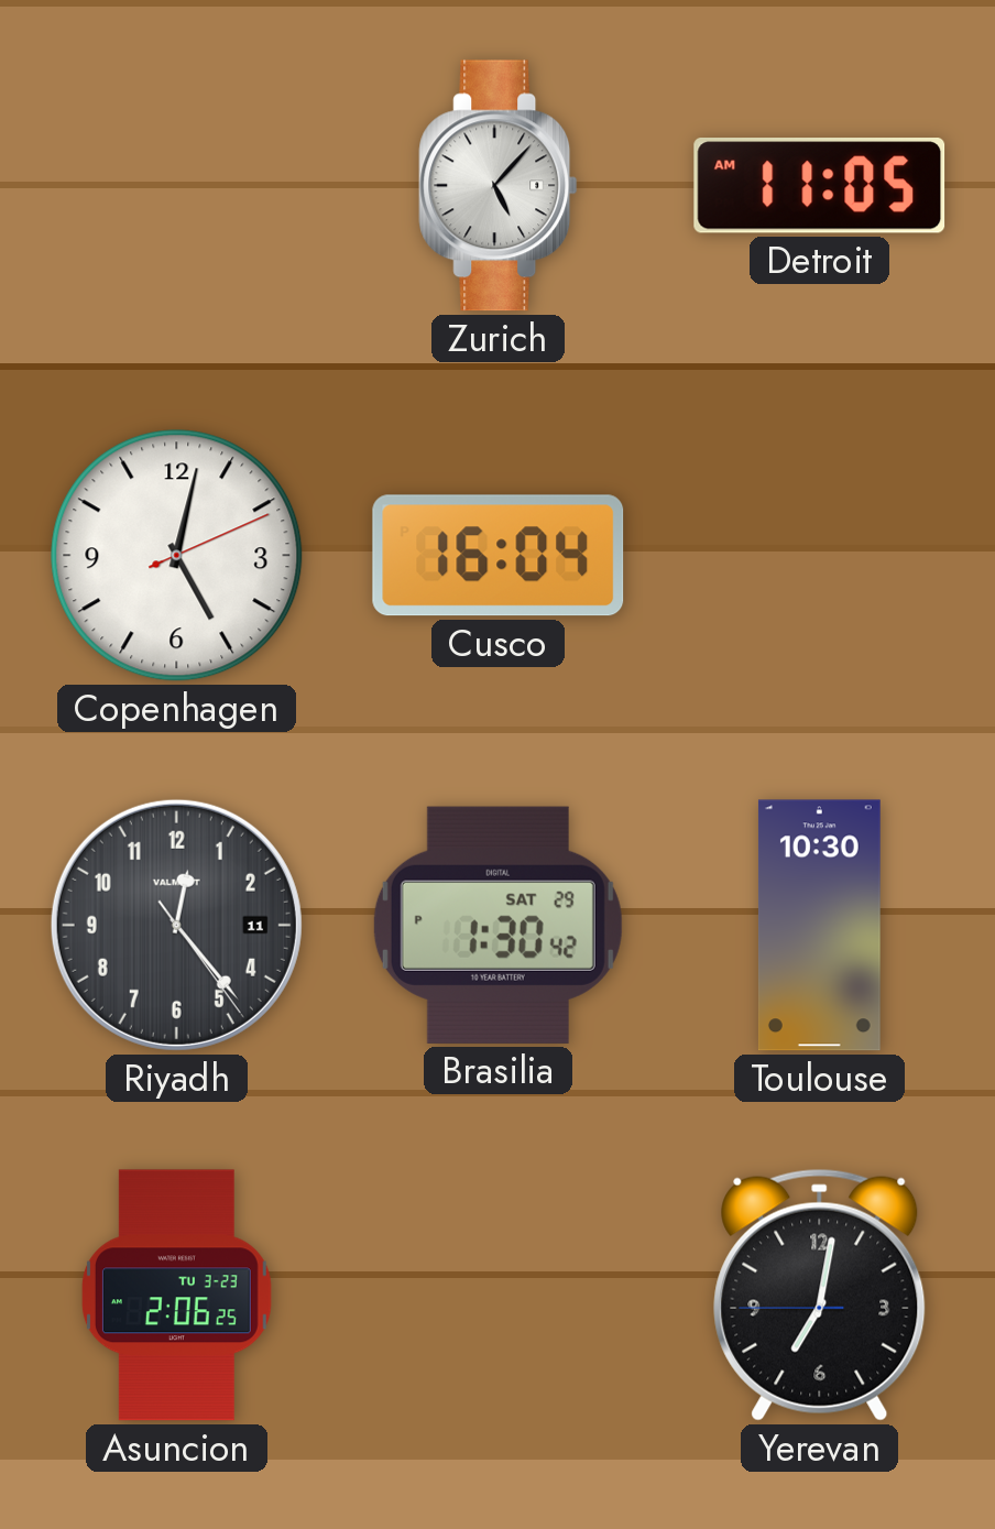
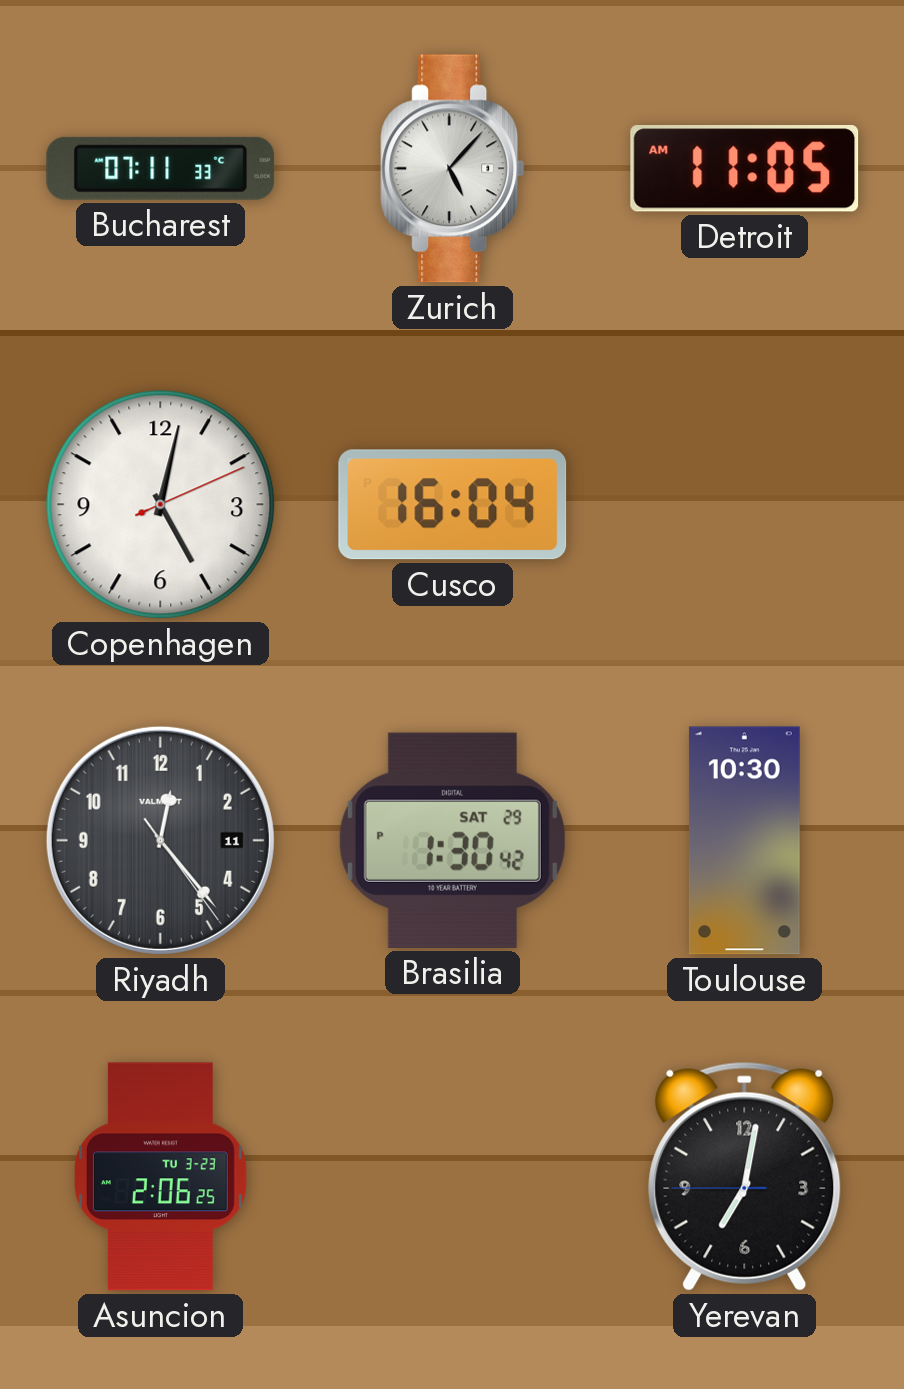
Bucharest: none -> 07:11 (161, 168)
